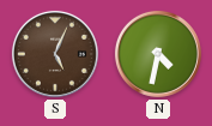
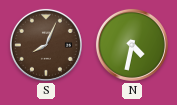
S: 5:04 -> 8:04 (46, 45)
